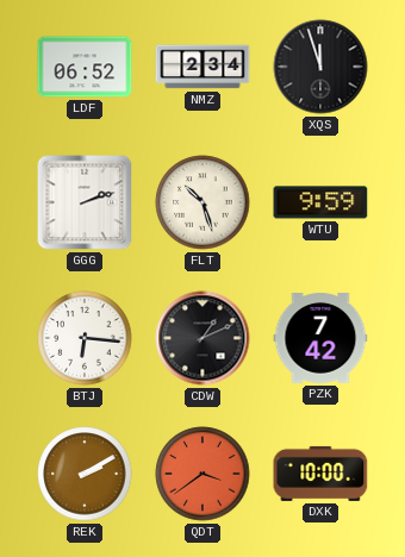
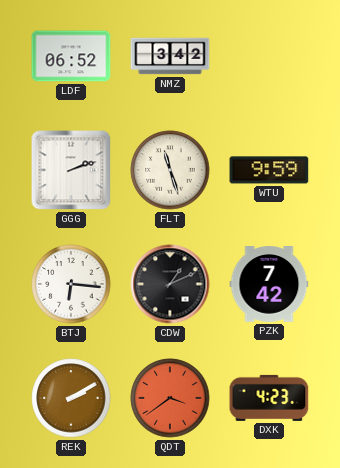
NMZ: 2:34 -> 3:42 (170, 56)
XQS: 11:57 -> none (320, 67)
FLT: 10:27 -> 11:27 (170, 170)
DXK: 10:00 -> 4:23 (269, 398)
